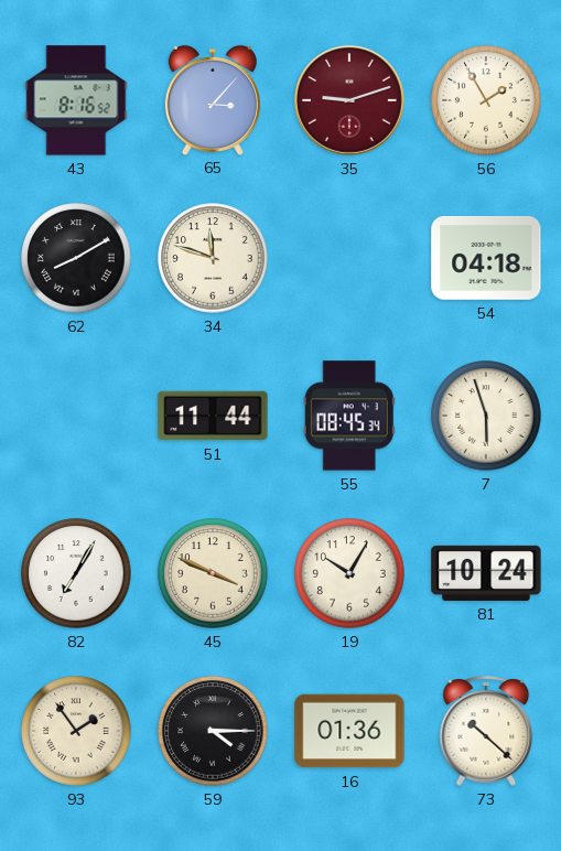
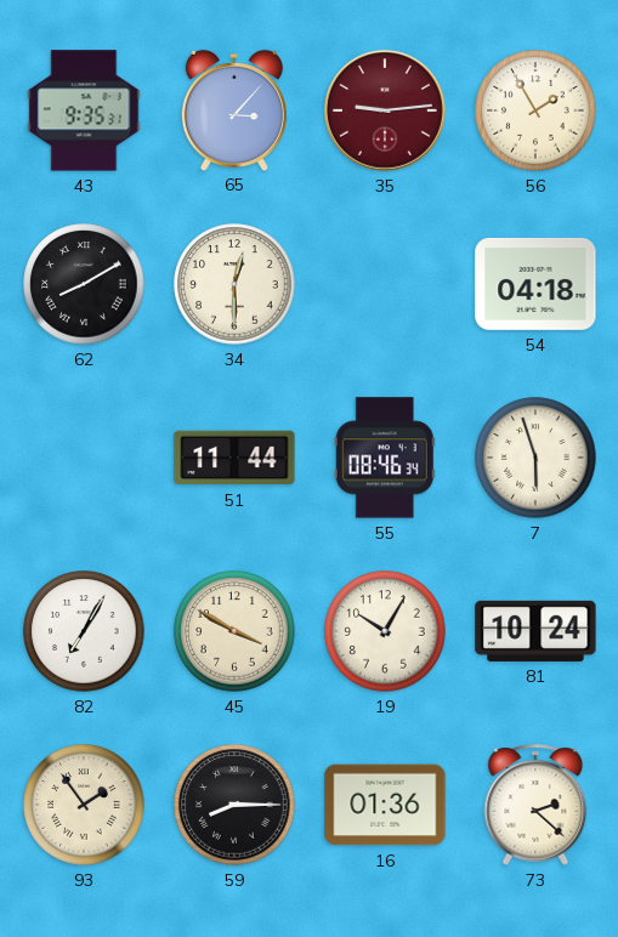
43: 8:16 -> 9:35 (84, 110)
35: 9:12 -> 9:14 (385, 110)
34: 11:48 -> 12:30 (234, 284)
55: 08:45 -> 08:46 (385, 458)
45: 3:49 -> 3:50 (234, 631)
59: 4:15 -> 8:15 (234, 805)
73: 10:22 -> 2:22 (535, 805)
